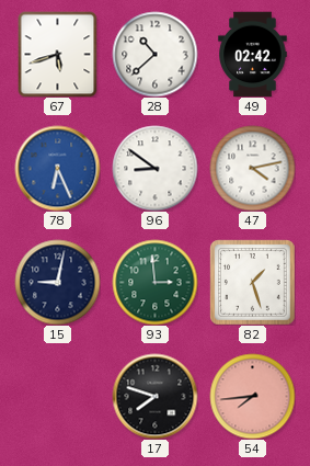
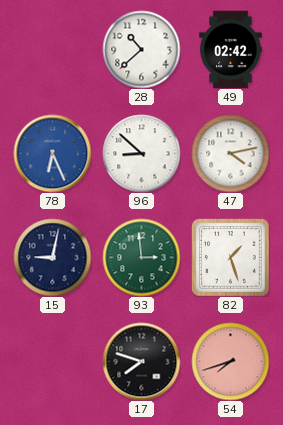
67: 5:42 -> none (58, 54)
96: 8:51 -> 8:52 (141, 153)
54: 7:44 -> 7:42 (230, 361)
